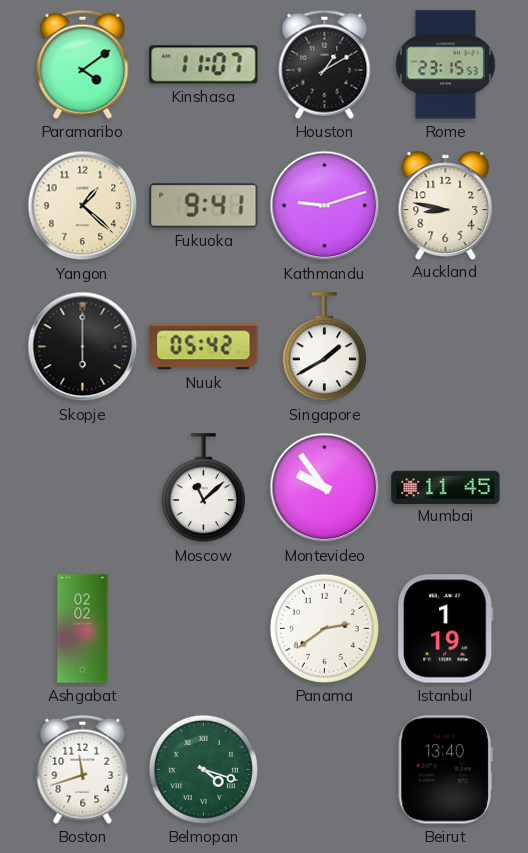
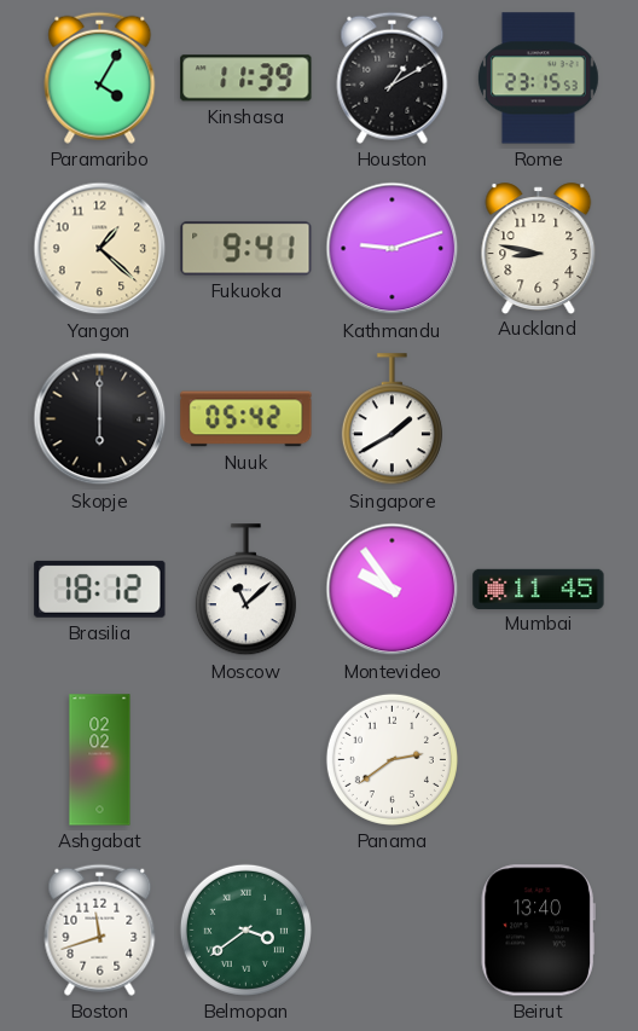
Paramaribo: 4:09 -> 4:05 (100, 77)
Kinshasa: 11:07 -> 11:39 (246, 79)
Brasilia: none -> 18:12 (100, 589)
Istanbul: 1:19 -> none (446, 629)
Belmopan: 4:18 -> 3:39 (245, 929)
